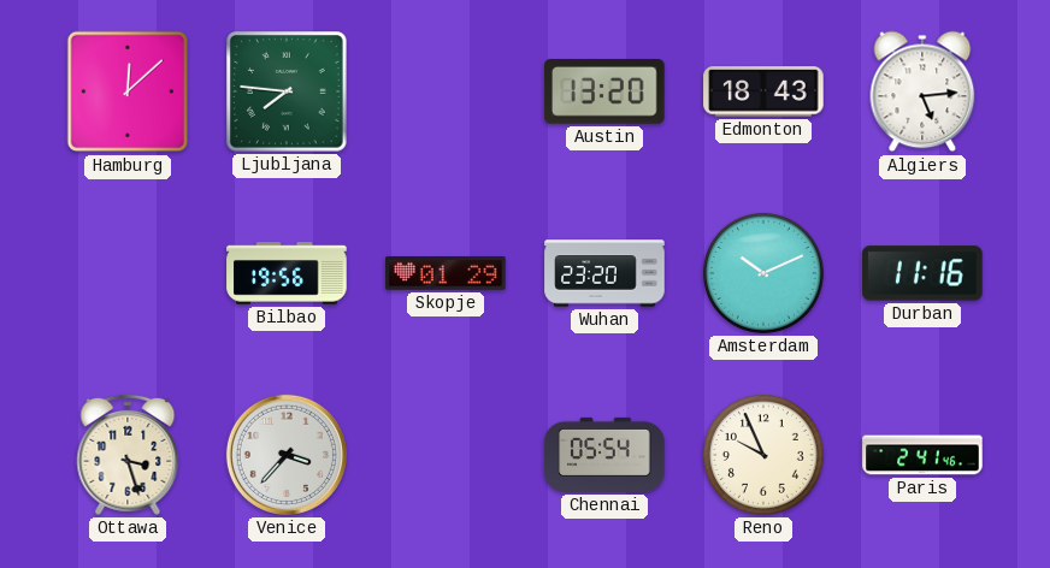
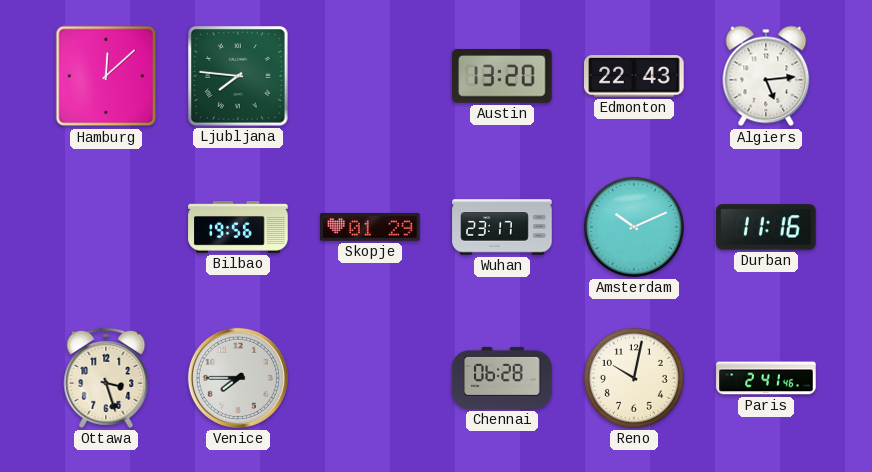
Edmonton: 18:43 -> 22:43 (634, 76)
Wuhan: 23:20 -> 23:17 (502, 227)
Venice: 3:37 -> 7:45 (238, 378)
Chennai: 05:54 -> 06:28 (502, 378)
Reno: 9:56 -> 10:02 (634, 378)
